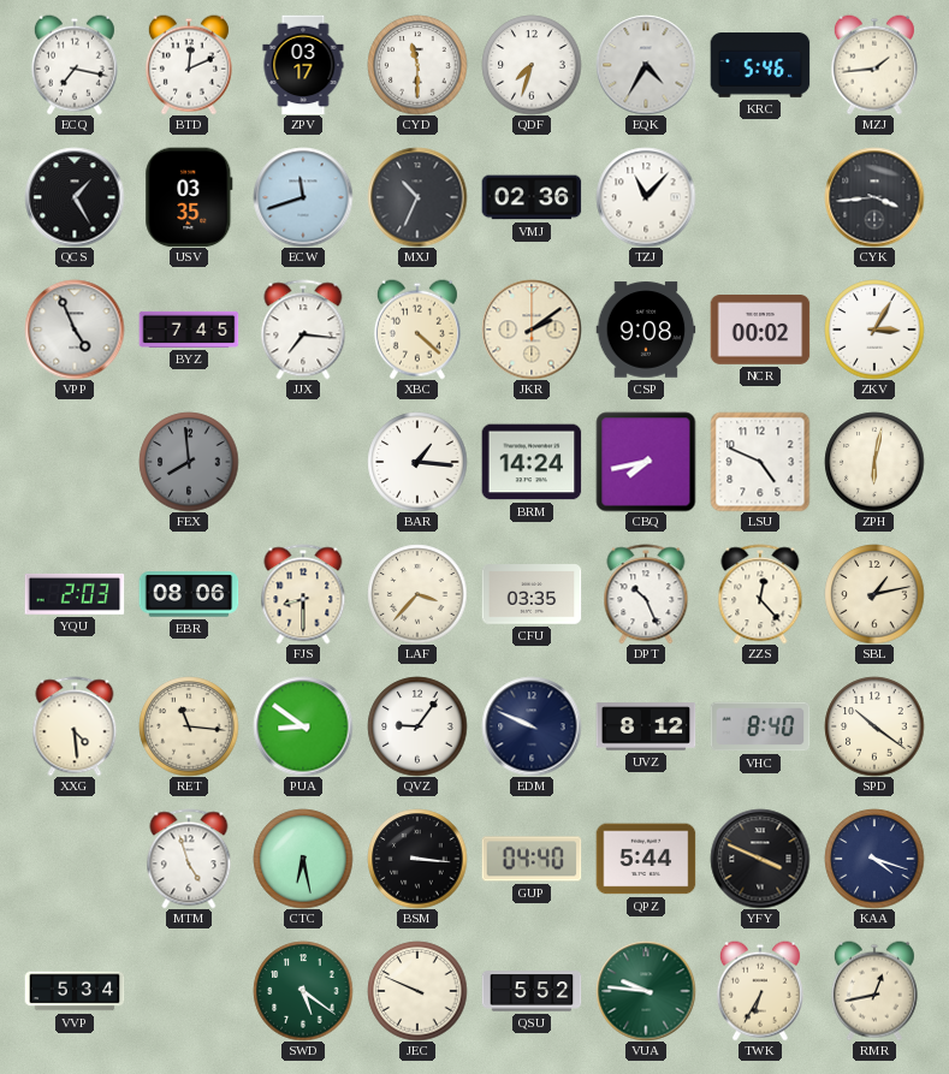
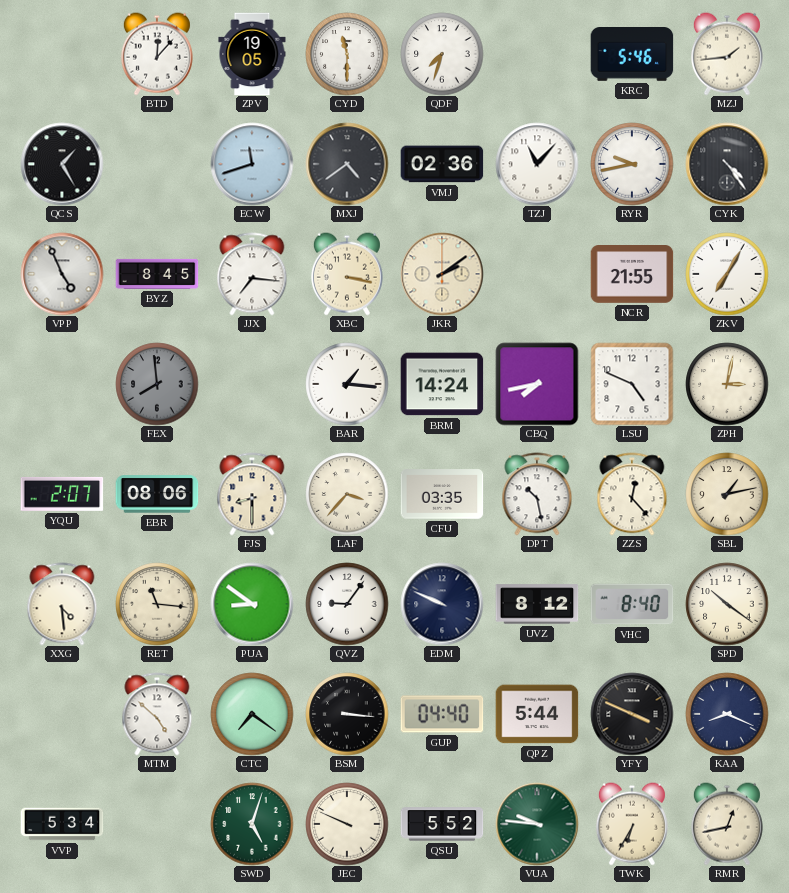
ECQ: 7:17 -> none (75, 65)
BTD: 12:11 -> 12:07 (157, 54)
ZPV: 03:17 -> 19:05 (252, 54)
EQK: 4:35 -> none (646, 65)
USV: 03:35 -> none (189, 197)
MXJ: 10:34 -> 4:39 (347, 164)
RYR: none -> 9:43 (632, 164)
CYK: 3:44 -> 4:24 (727, 164)
BYZ: 7:45 -> 8:45 (157, 274)
XBC: 4:22 -> 3:17 (347, 274)
CSP: 9:08 -> none (646, 330)
NCR: 00:02 -> 21:55 (632, 275)
ZKV: 3:05 -> 7:05 (727, 274)
ZPH: 6:02 -> 3:02 (727, 384)
YQU: 2:03 -> 2:07 (62, 494)
DPT: 10:26 -> 10:28 (537, 494)
MTM: 4:57 -> 4:52 (157, 714)
CTC: 6:28 -> 7:21 (252, 714)
KAA: 4:18 -> 8:19 (727, 714)
SWD: 5:21 -> 5:03 (252, 824)
